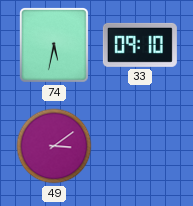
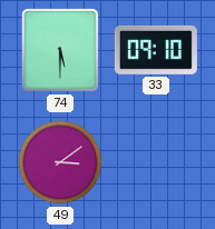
74: 5:32 -> 5:30 (60, 51)
